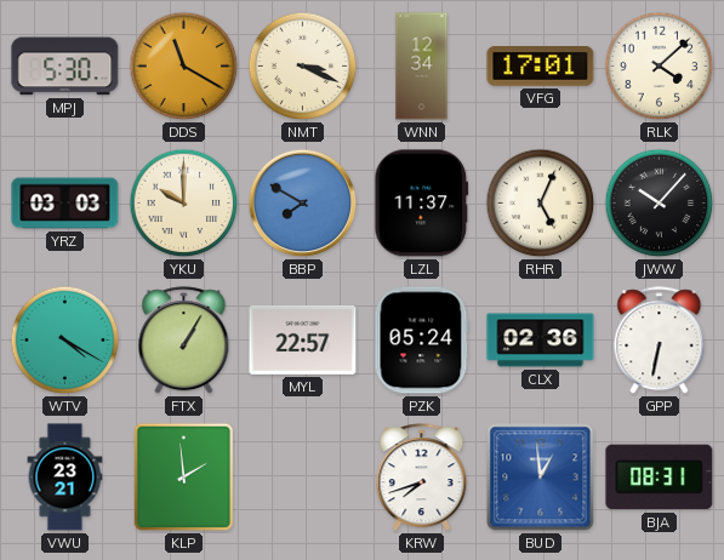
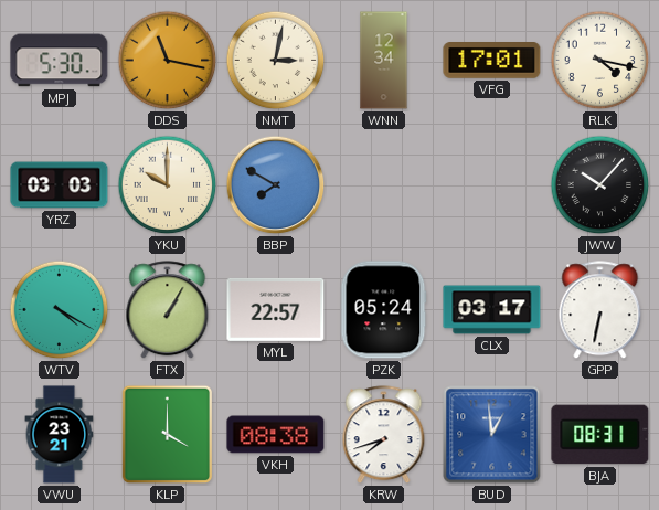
DDS: 11:20 -> 11:17 (168, 61)
NMT: 3:19 -> 3:02 (276, 61)
RLK: 4:08 -> 4:17 (600, 61)
LZL: 11:37 -> none (422, 204)
RHR: 5:04 -> none (541, 204)
CLX: 02:36 -> 03:17 (492, 310)
KLP: 1:59 -> 4:00 (168, 435)
VKH: none -> 08:38 (276, 435)
